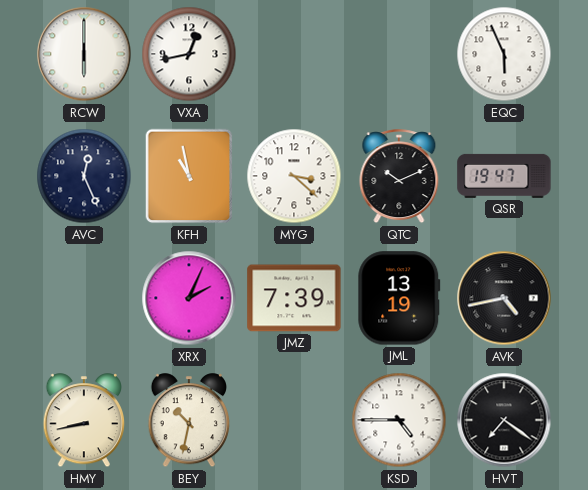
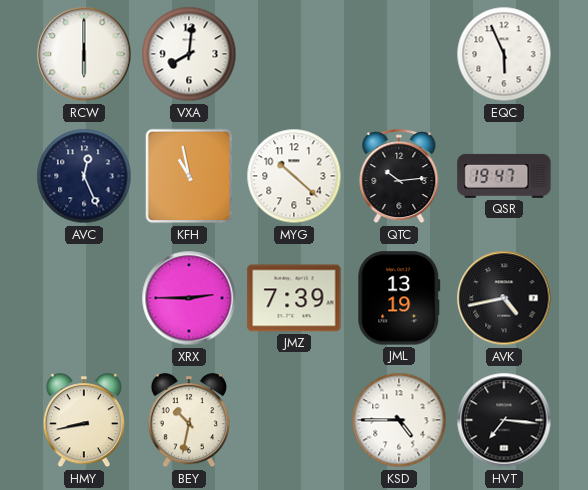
VXA: 12:43 -> 8:01 (189, 54)
MYG: 3:22 -> 10:22 (294, 176)
QTC: 10:11 -> 10:14 (399, 177)
XRX: 2:04 -> 2:45 (189, 298)
HVT: 7:21 -> 7:16 (504, 420)
